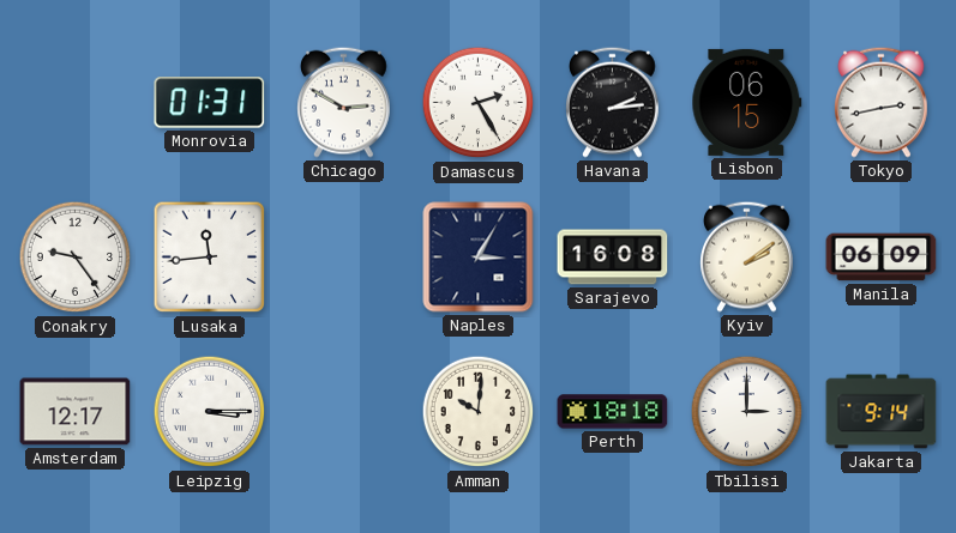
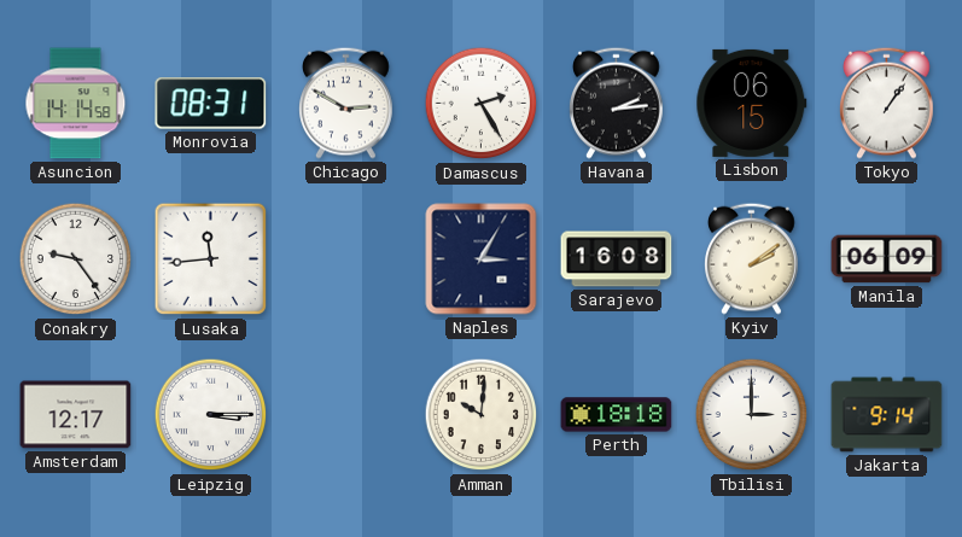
Asuncion: none -> 14:14 (76, 104)
Monrovia: 01:31 -> 08:31 (211, 104)
Tokyo: 2:43 -> 1:06 (887, 103)
